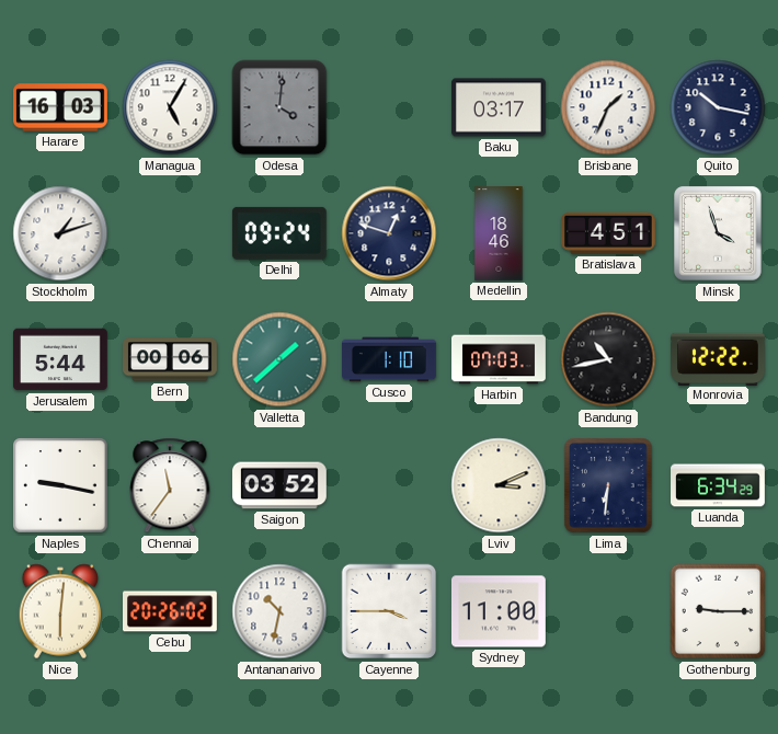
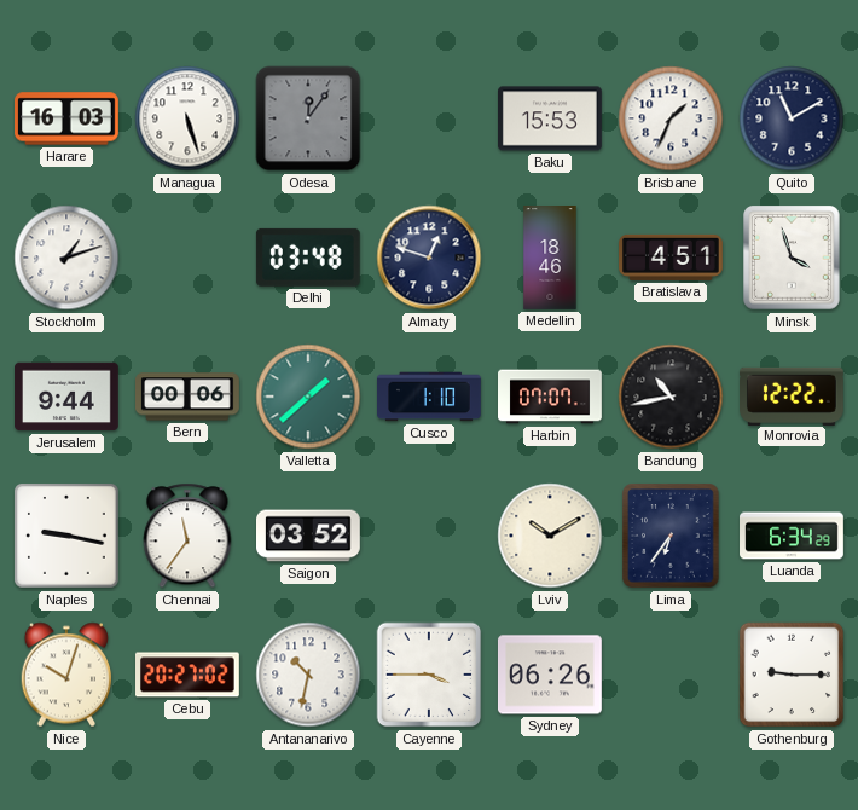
Managua: 5:05 -> 5:27 (187, 118)
Odesa: 4:01 -> 12:06 (308, 118)
Baku: 03:17 -> 15:53 (551, 118)
Quito: 10:17 -> 11:10 (792, 118)
Delhi: 09:24 -> 03:48 (308, 258)
Jerusalem: 5:44 -> 9:44 (68, 397)
Harbin: 07:03 -> 07:07 (550, 397)
Lviv: 3:11 -> 10:10 (550, 536)
Lima: 6:31 -> 6:36 (671, 536)
Nice: 6:01 -> 10:03 (66, 675)
Cebu: 20:26 -> 20:27 (189, 675)
Sydney: 11:00 -> 06:26 (550, 675)
